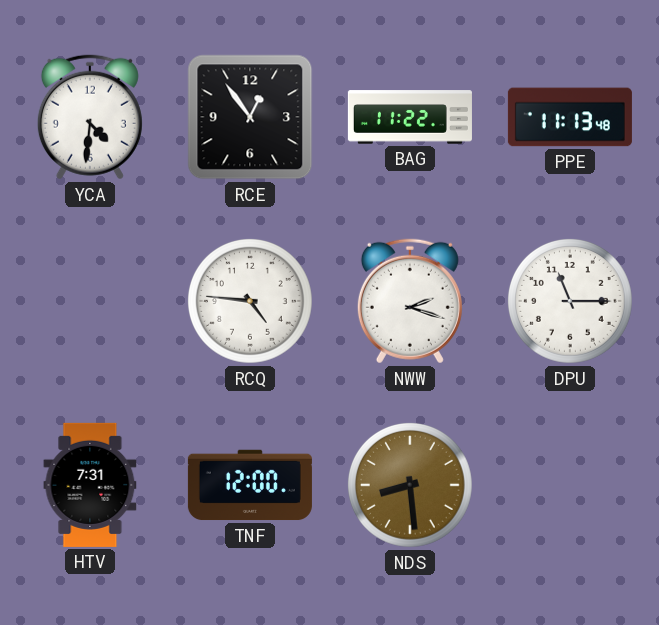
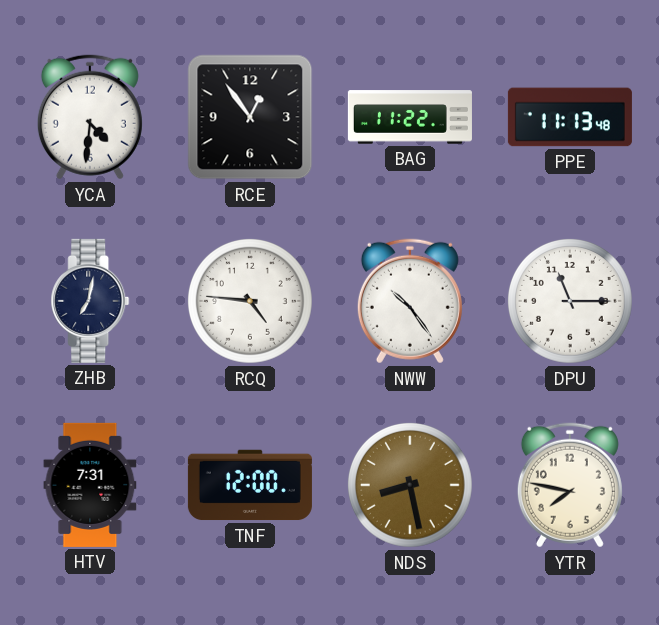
ZHB: none -> 7:02 (90, 301)
NWW: 2:18 -> 10:24 (410, 301)
NDS: 8:29 -> 8:28 (410, 485)
YTR: none -> 7:47 (570, 485)
